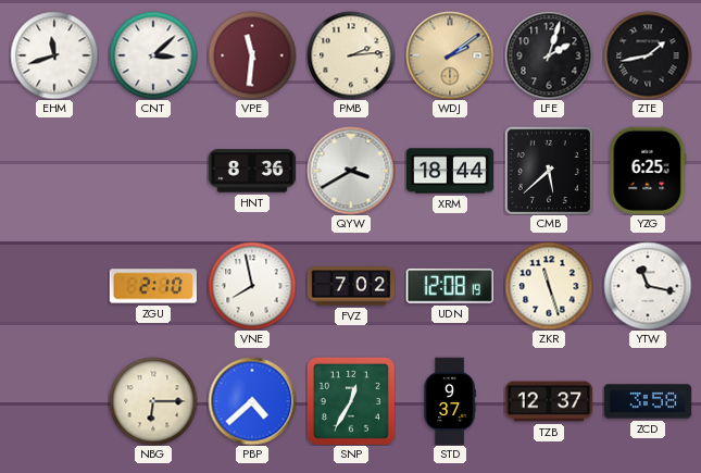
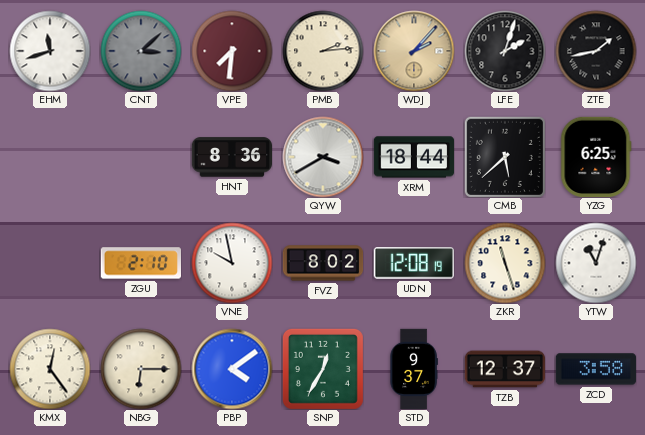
CNT dial: white -> grey (141, 51)
VPE: 11:31 -> 7:31 (232, 51)
WDJ: 2:09 -> 2:07 (414, 51)
VNE: 7:58 -> 9:58 (232, 263)
FVZ: 7:02 -> 8:02 (323, 263)
YTW: 11:17 -> 11:03 (596, 263)
KMX: none -> 12:24 (50, 369)
PBP: 4:38 -> 4:09 (232, 369)
